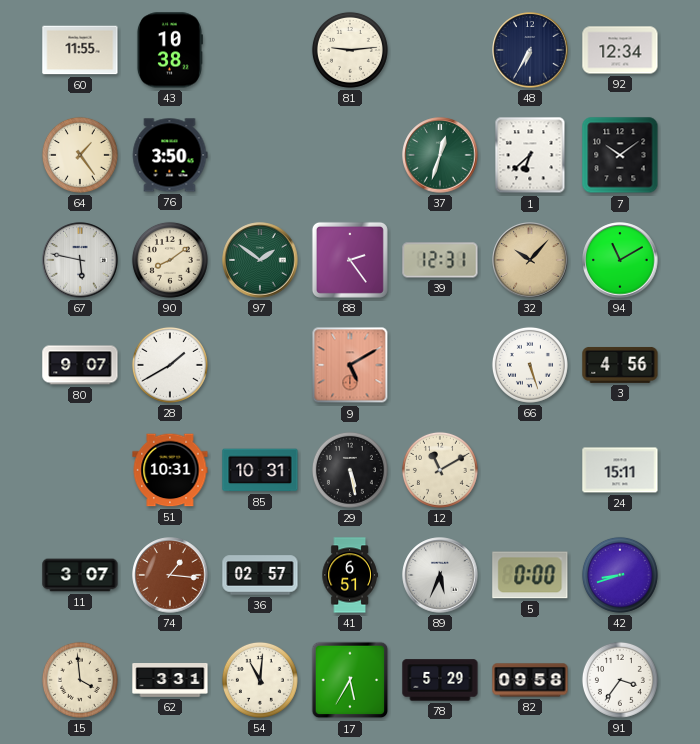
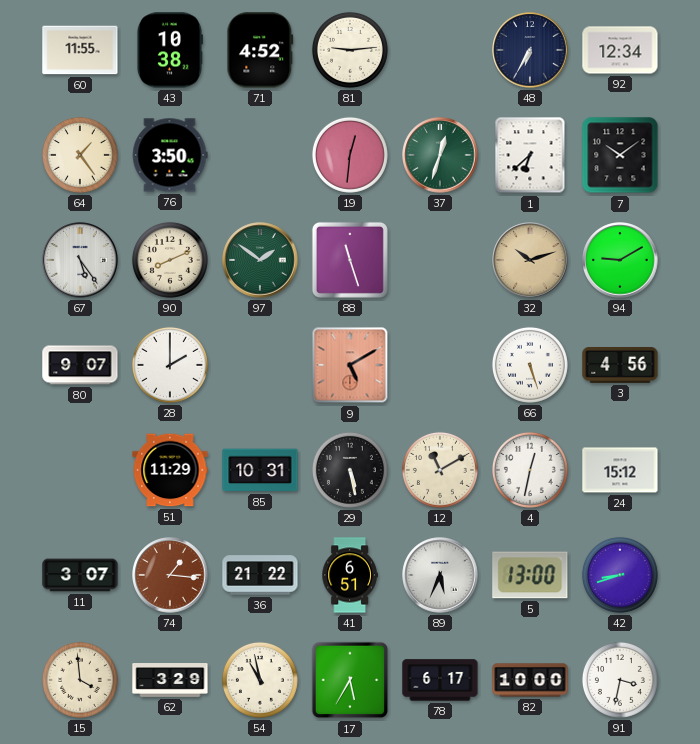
71: none -> 4:52 (260, 50)
19: none -> 12:31 (350, 155)
67: 5:47 -> 5:24 (80, 260)
90: 8:09 -> 8:11 (170, 260)
88: 2:24 -> 11:27 (350, 260)
39: 12:31 -> none (440, 260)
32: 10:07 -> 10:12 (530, 260)
94: 11:10 -> 9:10 (620, 260)
28: 1:40 -> 2:00 (170, 365)
51: 10:31 -> 11:29 (170, 470)
4: none -> 12:32 (530, 470)
24: 15:11 -> 15:12 (620, 470)
36: 02:57 -> 21:22 (260, 575)
5: 0:00 -> 13:00 (530, 575)
62: 3:31 -> 3:29 (170, 681)
54: 11:01 -> 10:58 (260, 680)
78: 5:29 -> 6:17 (440, 680)
82: 09:58 -> 10:00 (530, 680)
91: 3:36 -> 3:32 (620, 680)
